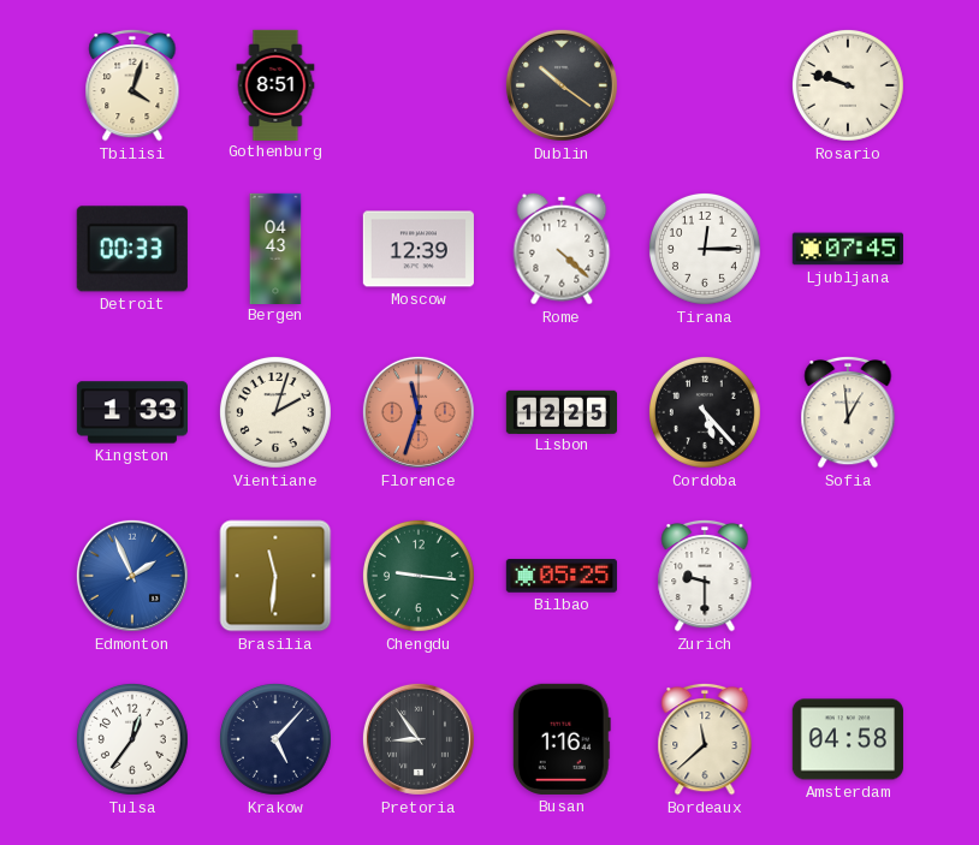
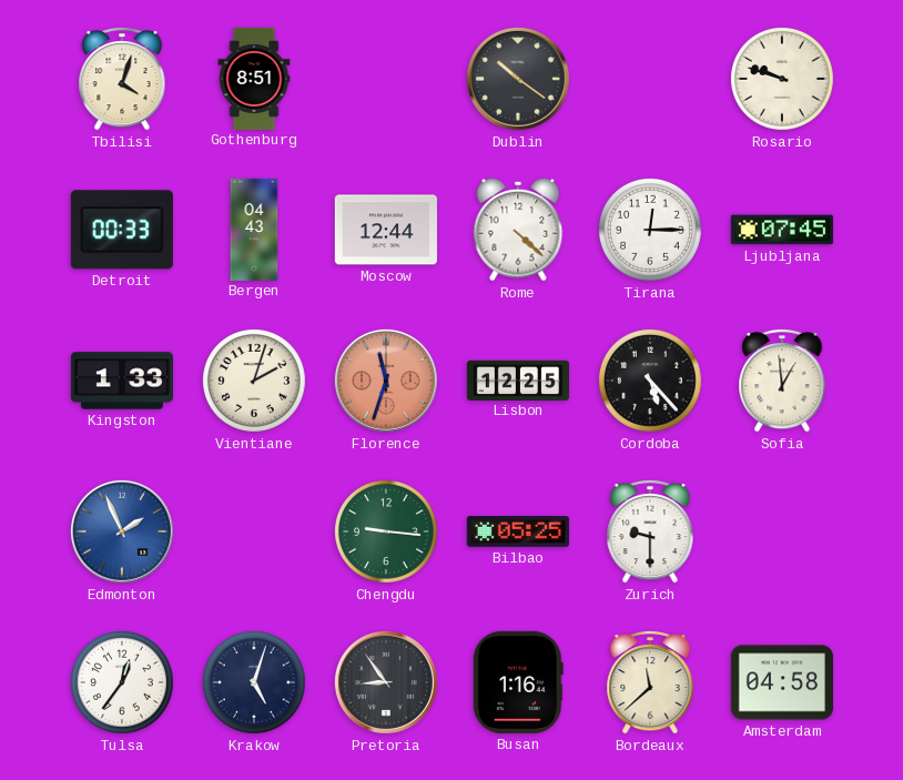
Moscow: 12:39 -> 12:44 (386, 230)
Brasilia: 11:31 -> none (275, 576)
Krakow: 5:07 -> 5:03 (254, 682)
